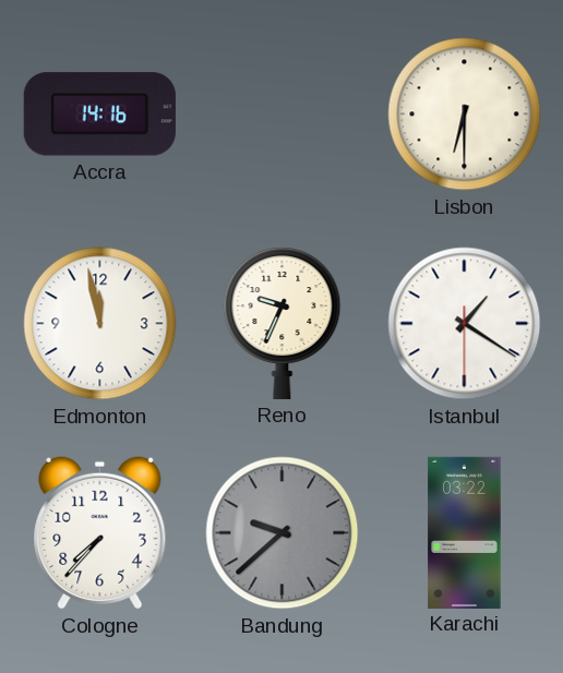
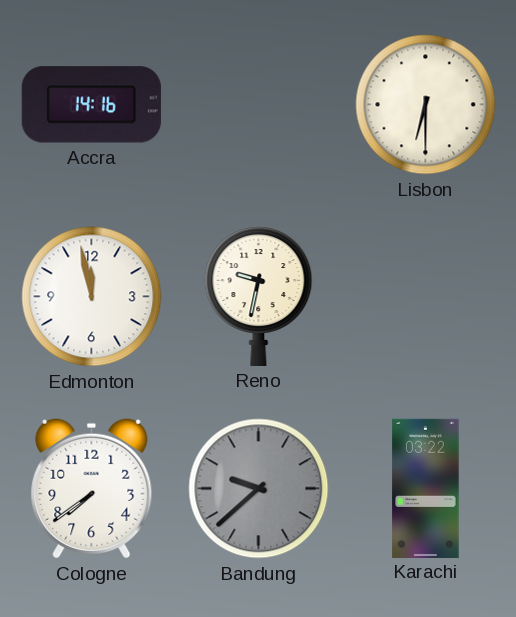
Reno: 9:34 -> 9:32 (259, 296)
Istanbul: 1:20 -> none (465, 324)
Cologne: 7:37 -> 7:39 (92, 489)
